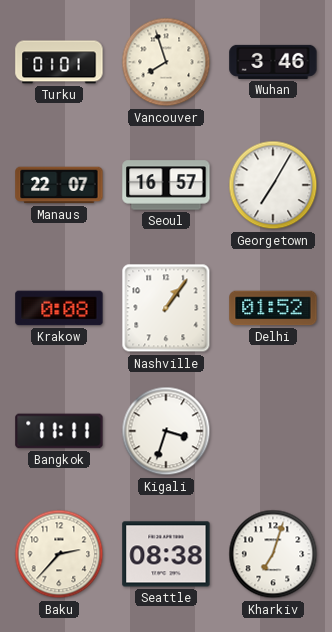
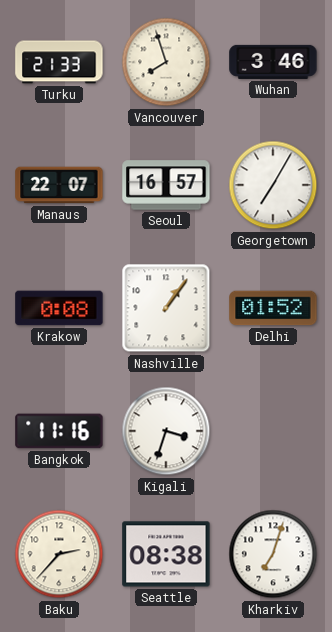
Turku: 01:01 -> 21:33 (59, 62)
Bangkok: 11:11 -> 11:16 (59, 431)
